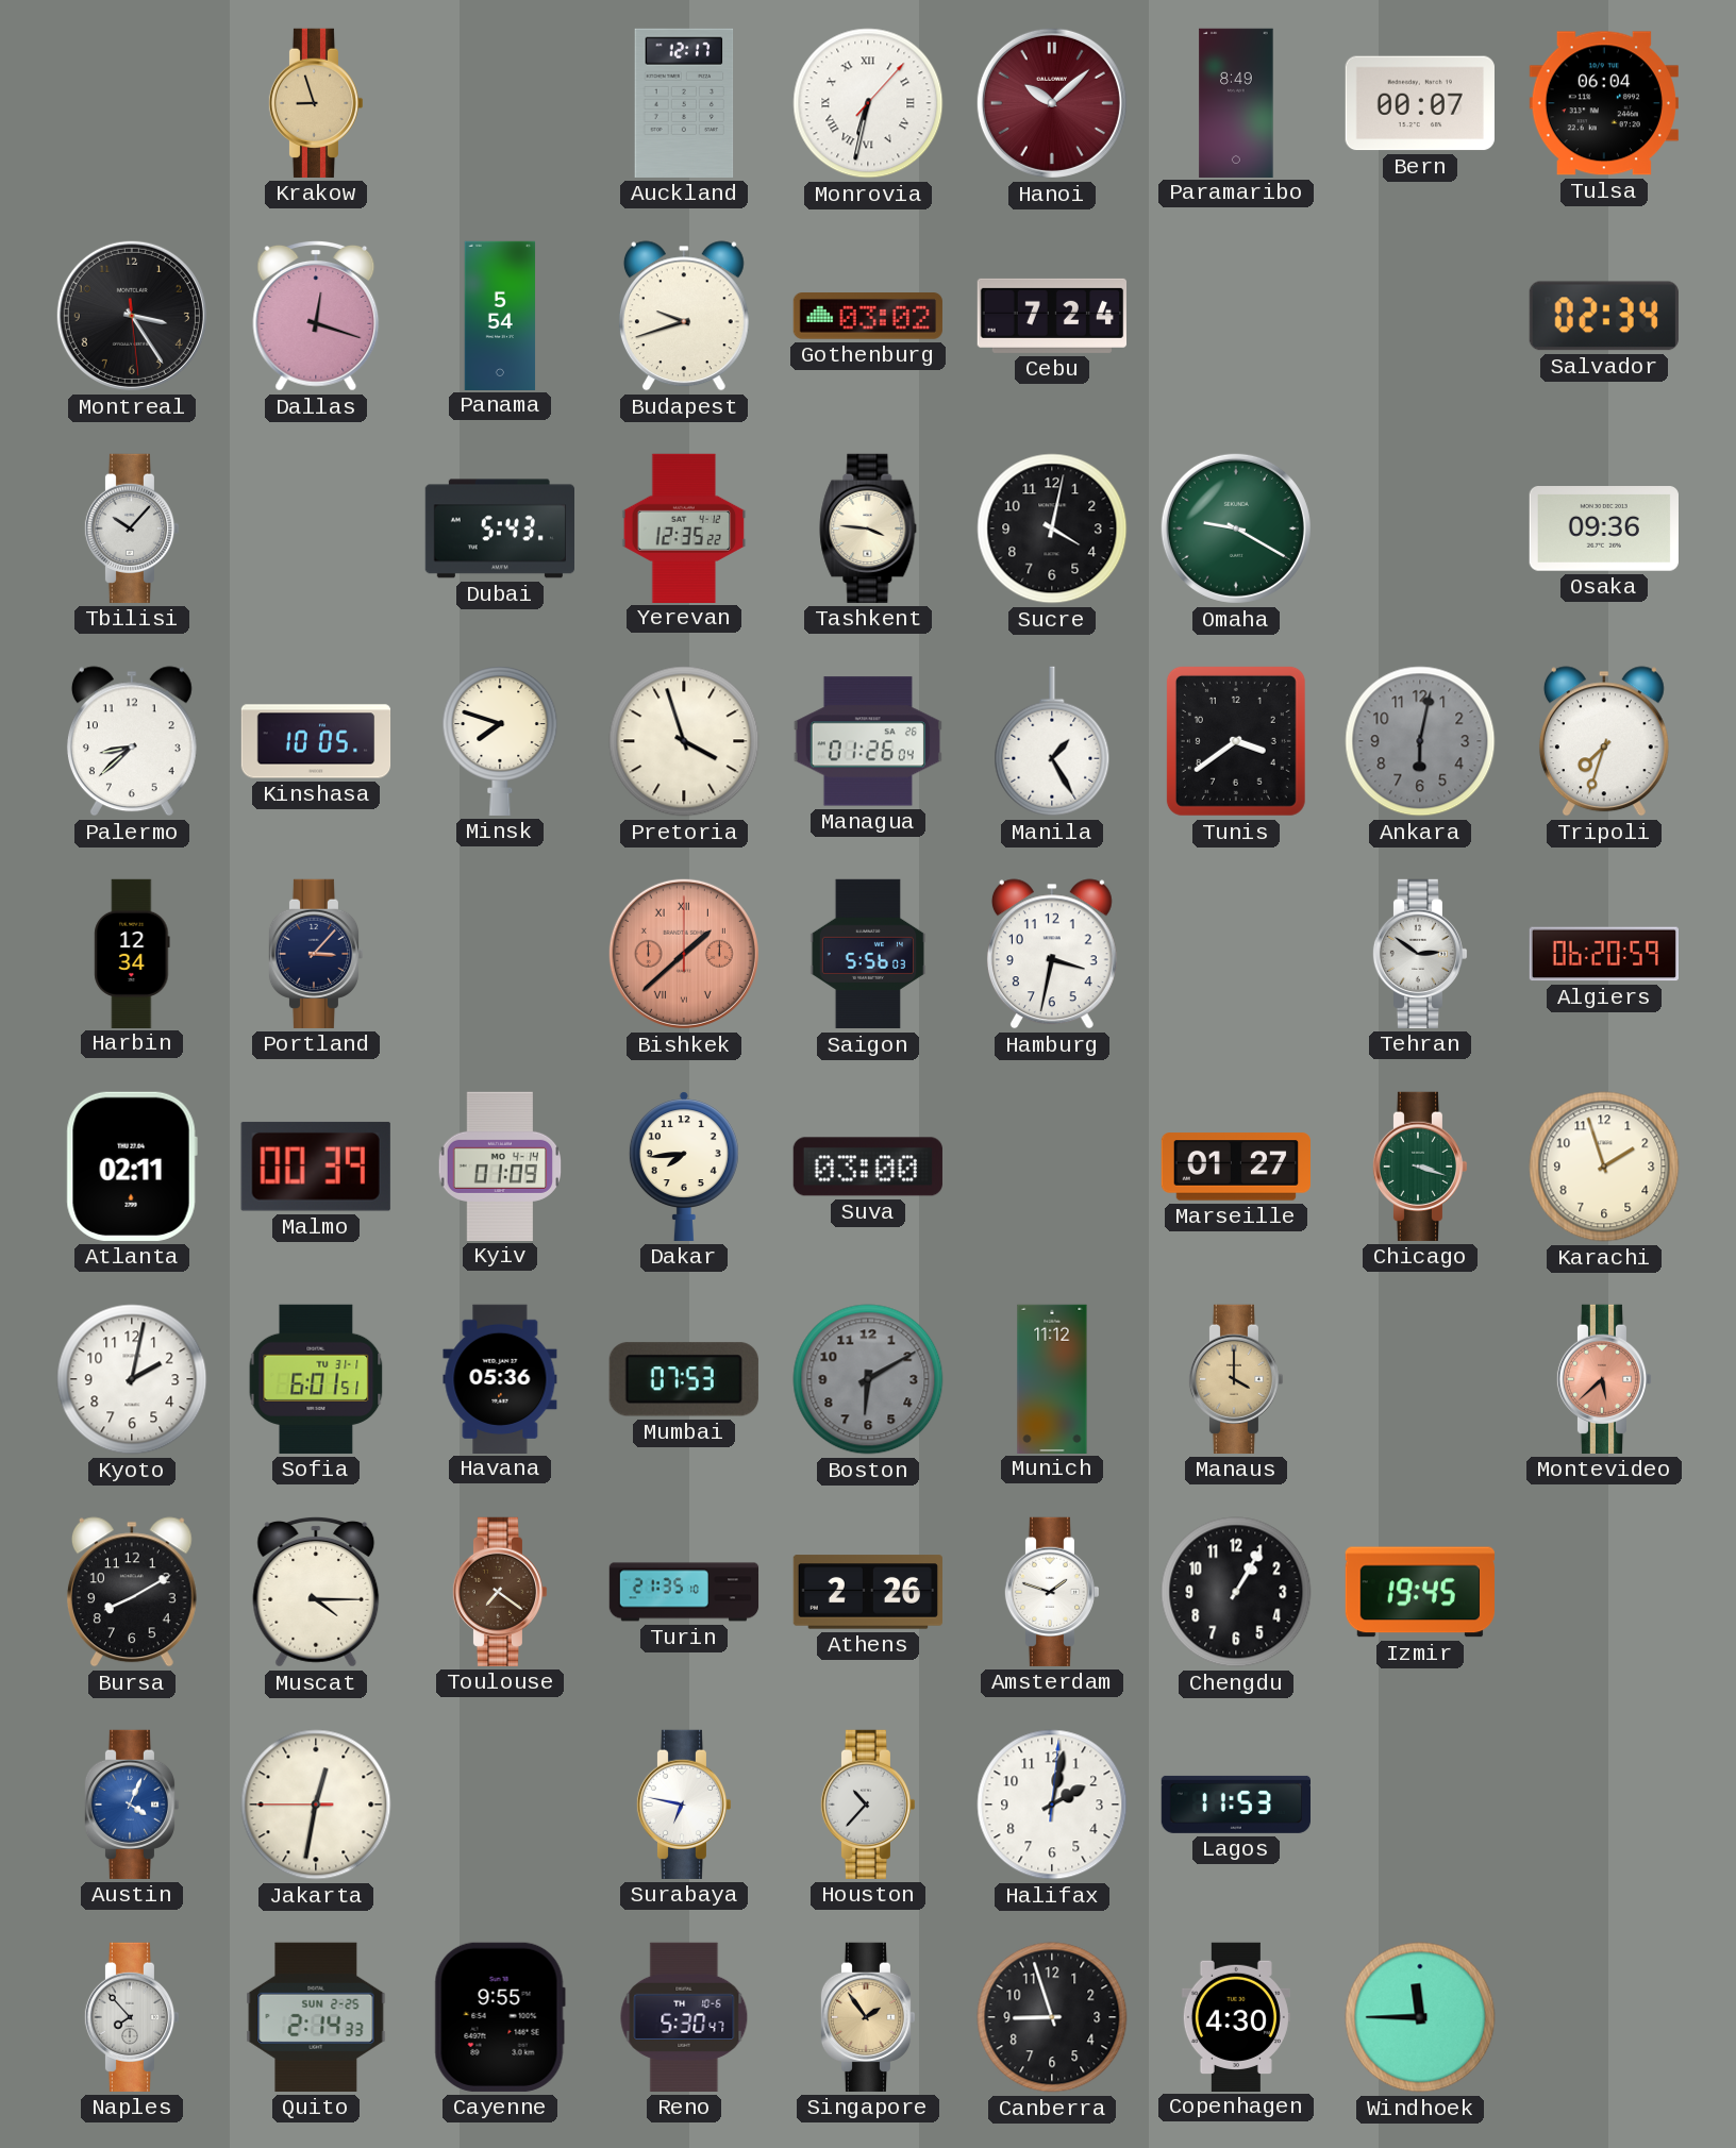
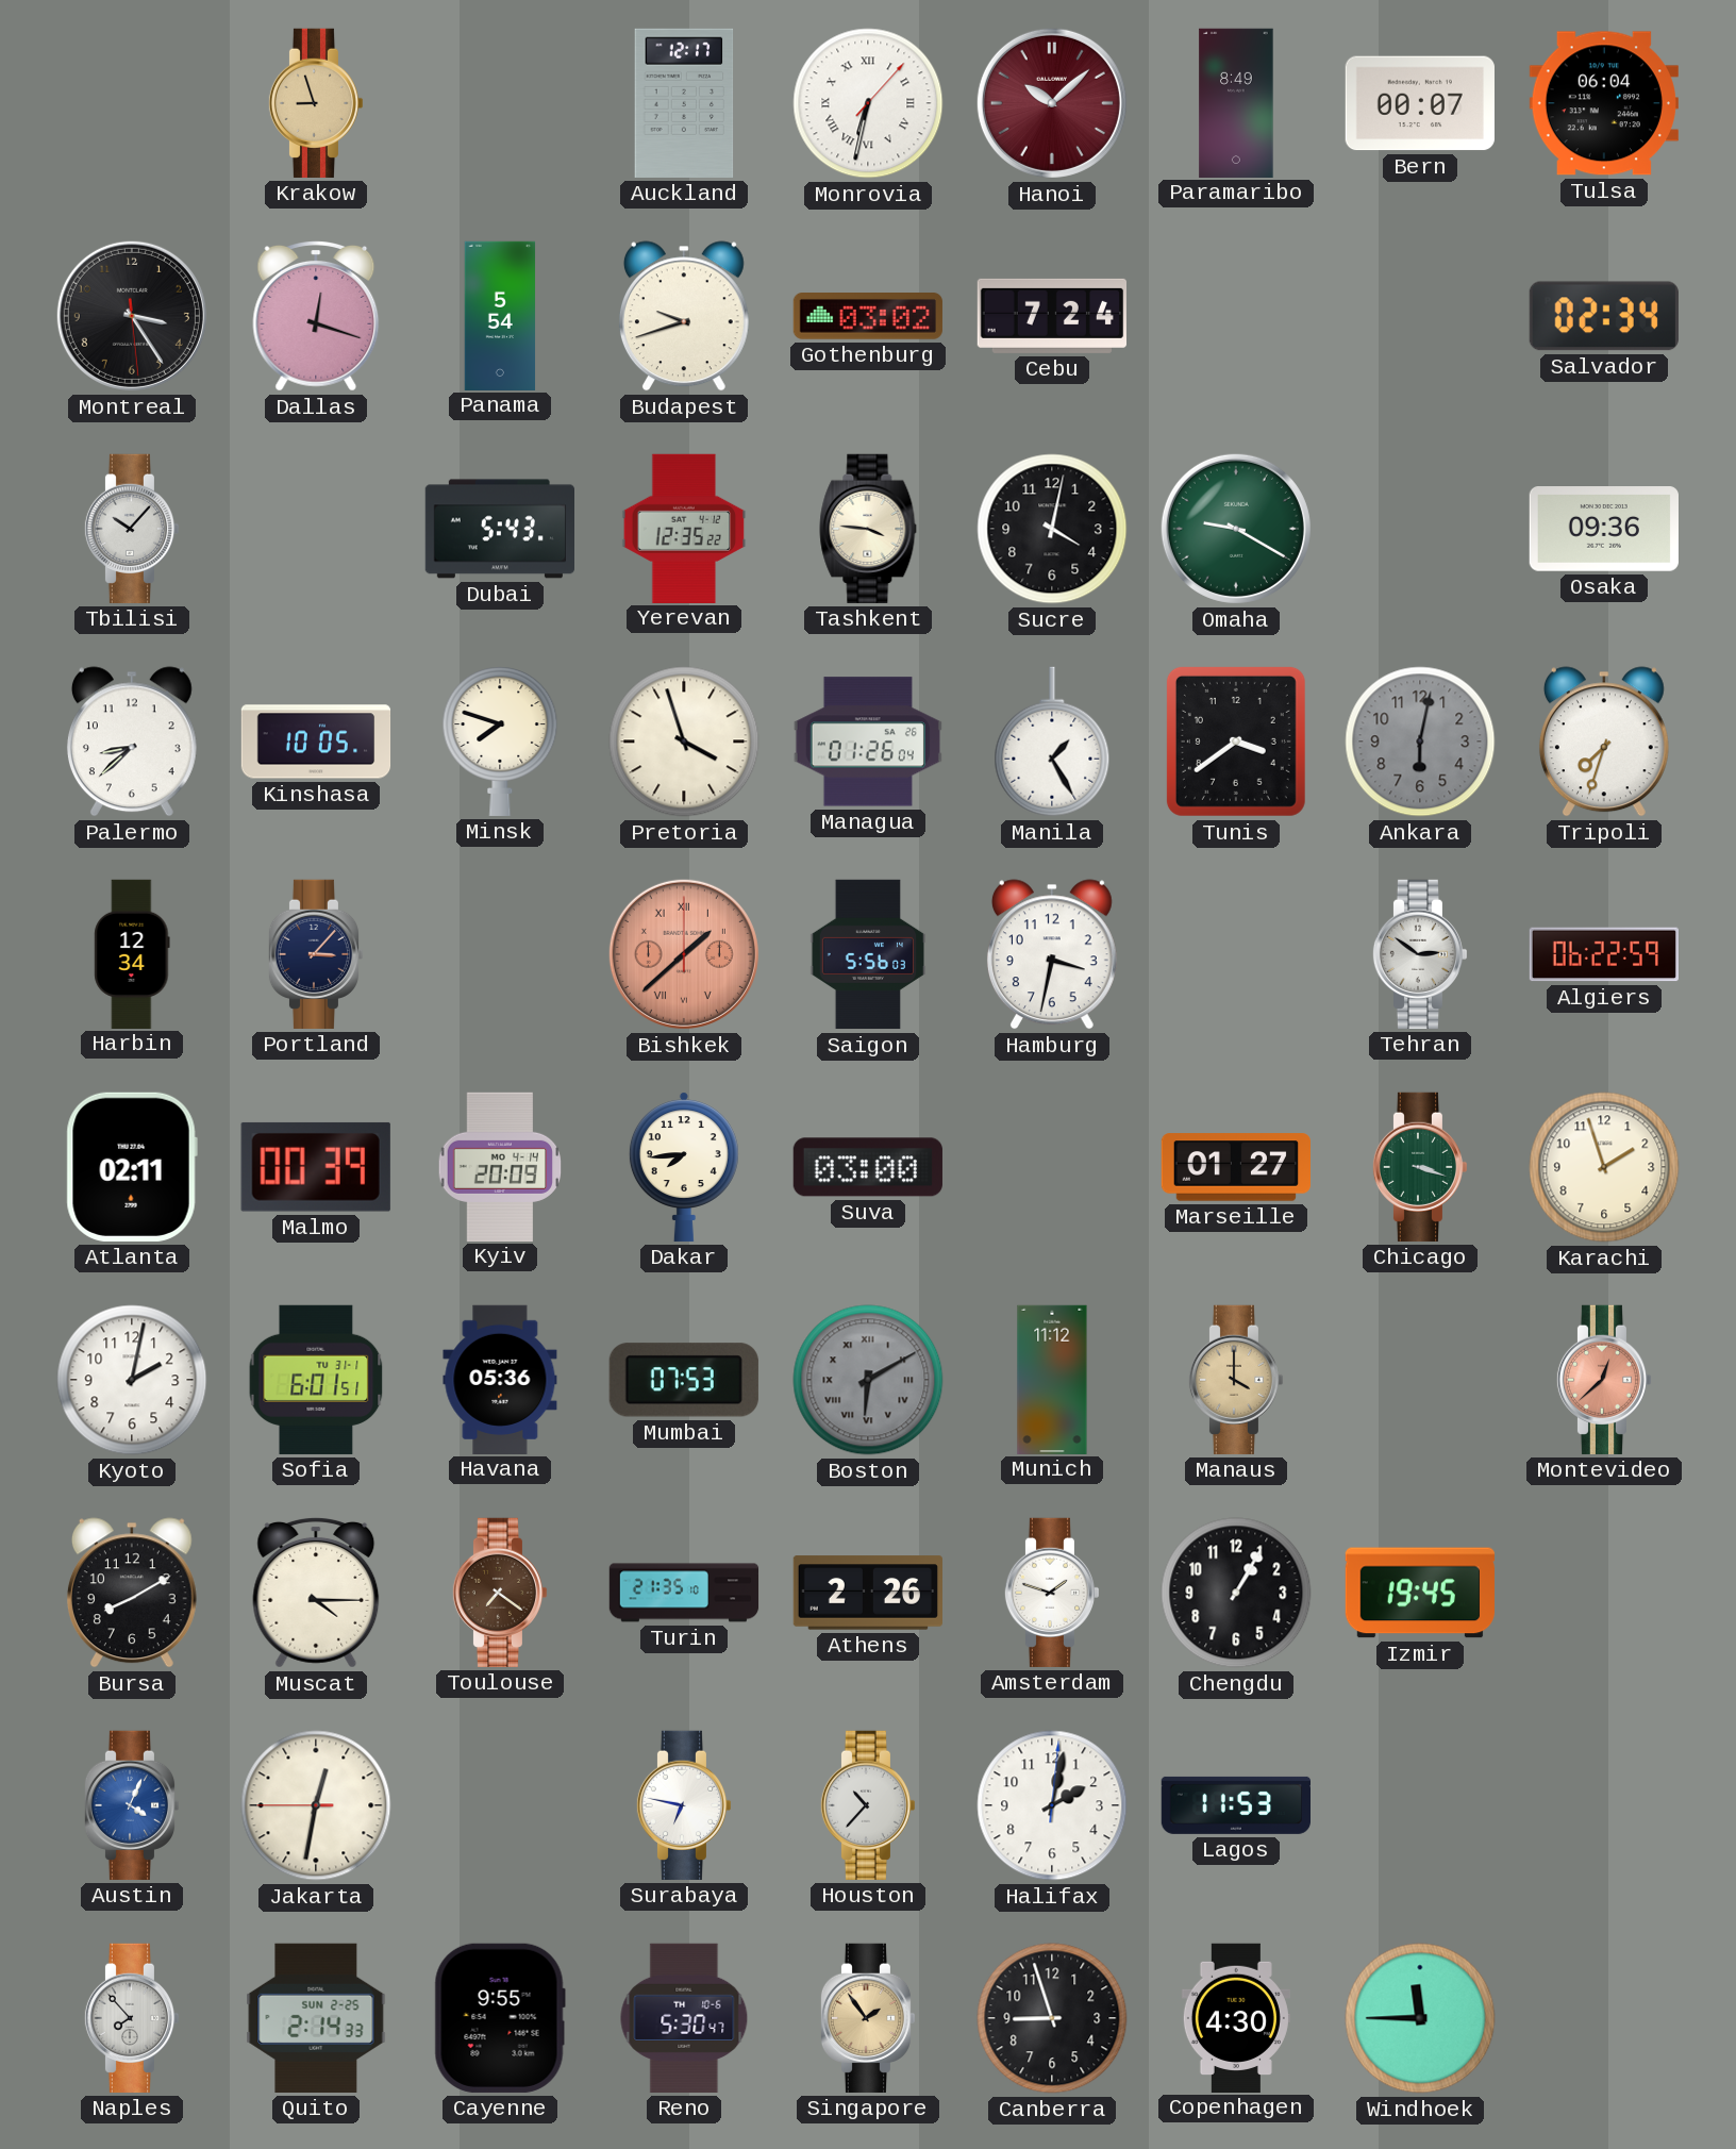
Algiers: 06:20 -> 06:22 (1603, 954)
Kyiv: 01:09 -> 20:09 (500, 1166)
Boston numerals: Arabic -> Roman (868, 1380)
Montevideo: 5:38 -> 12:38 (1604, 1380)
